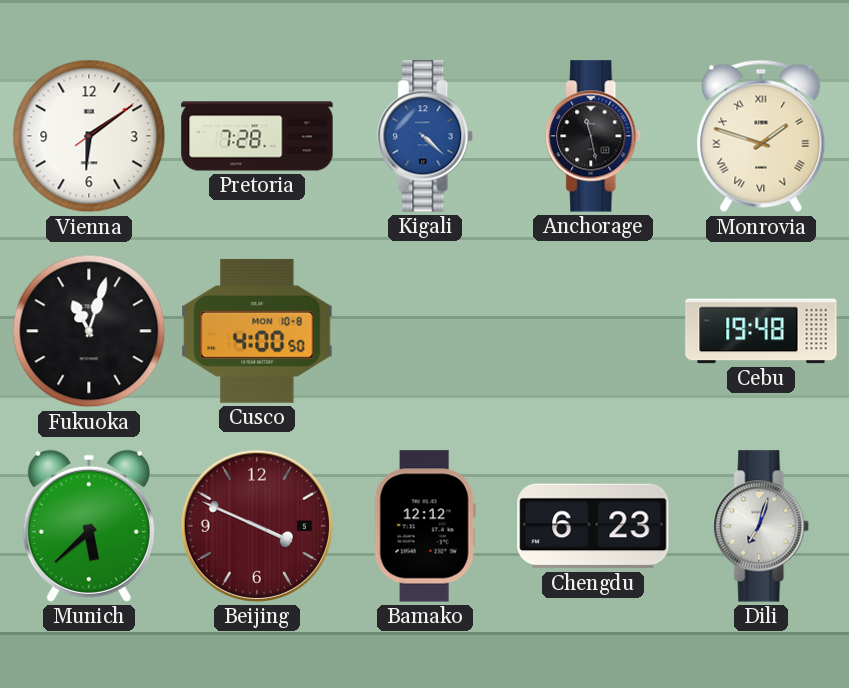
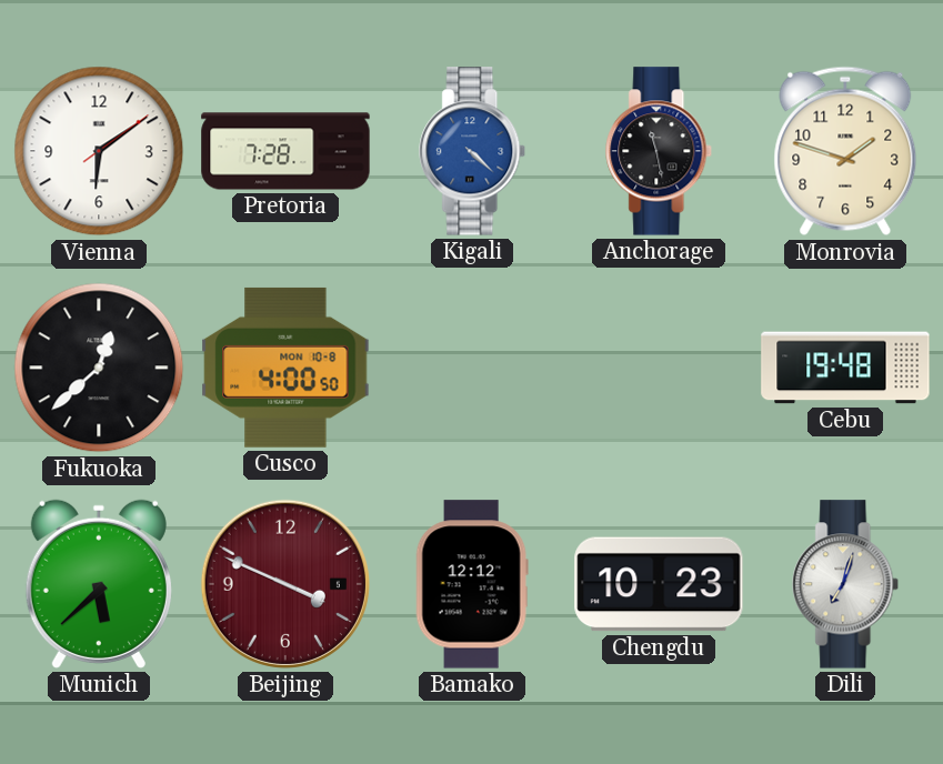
Monrovia numerals: Roman -> Arabic (845, 151)
Fukuoka: 11:03 -> 12:38 (99, 368)
Chengdu: 6:23 -> 10:23 (659, 584)
